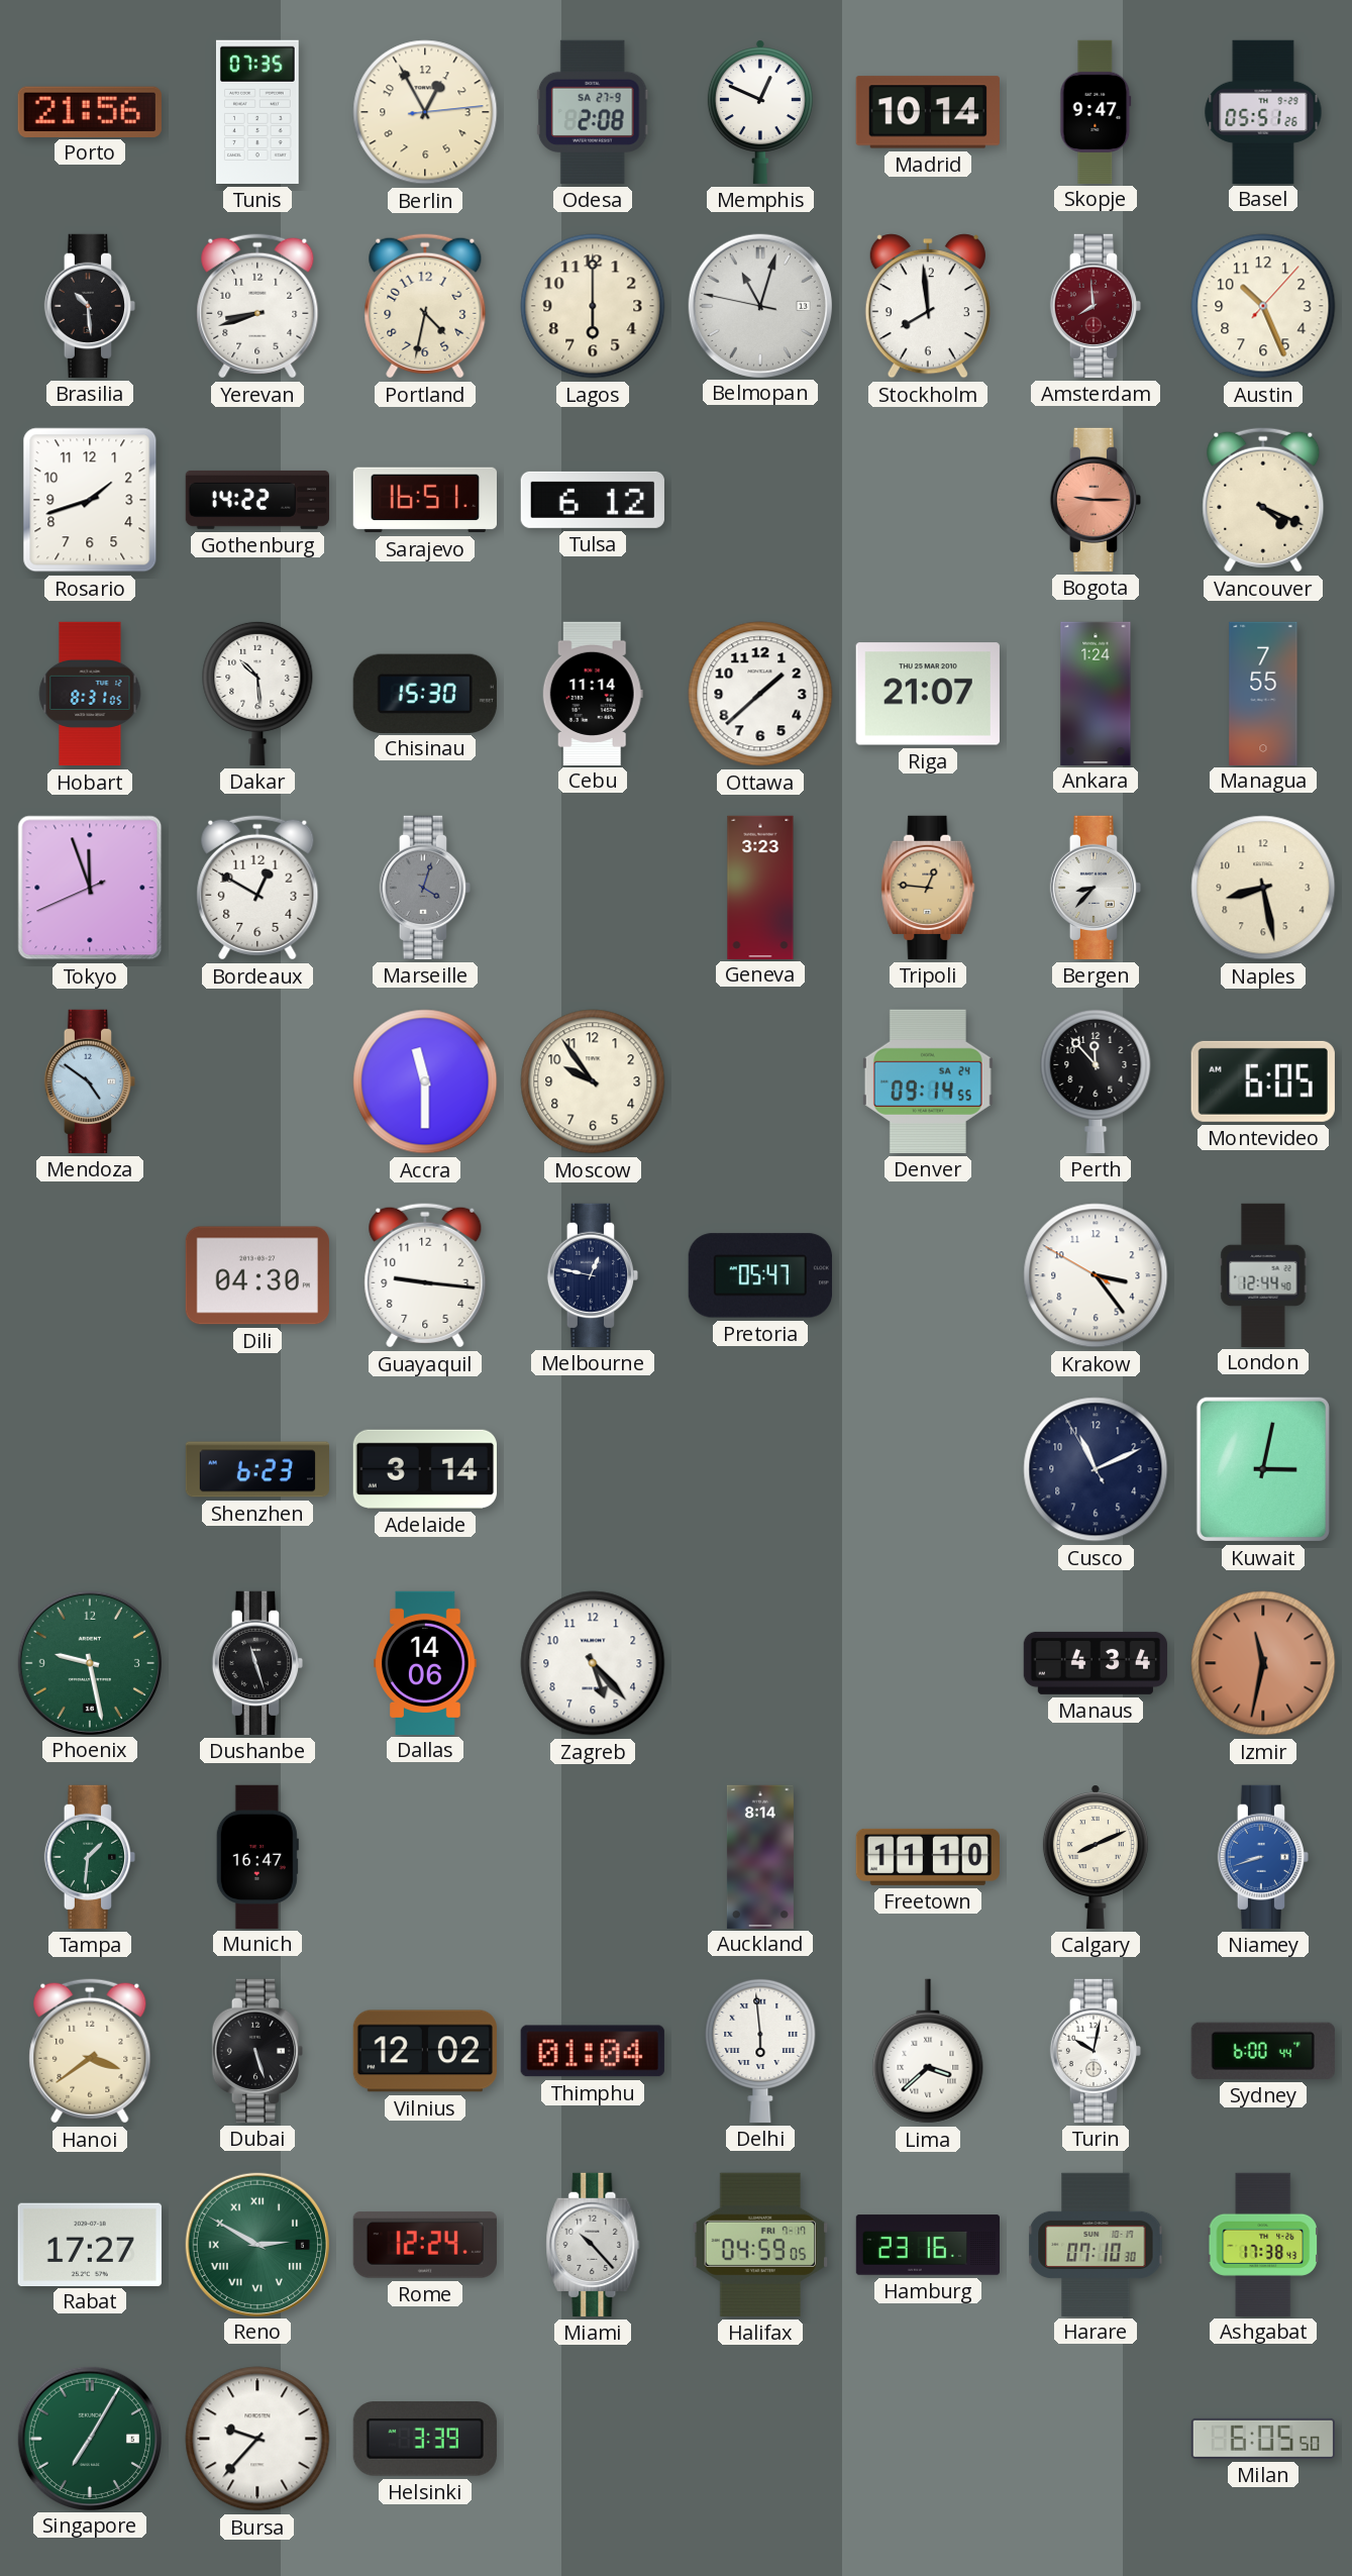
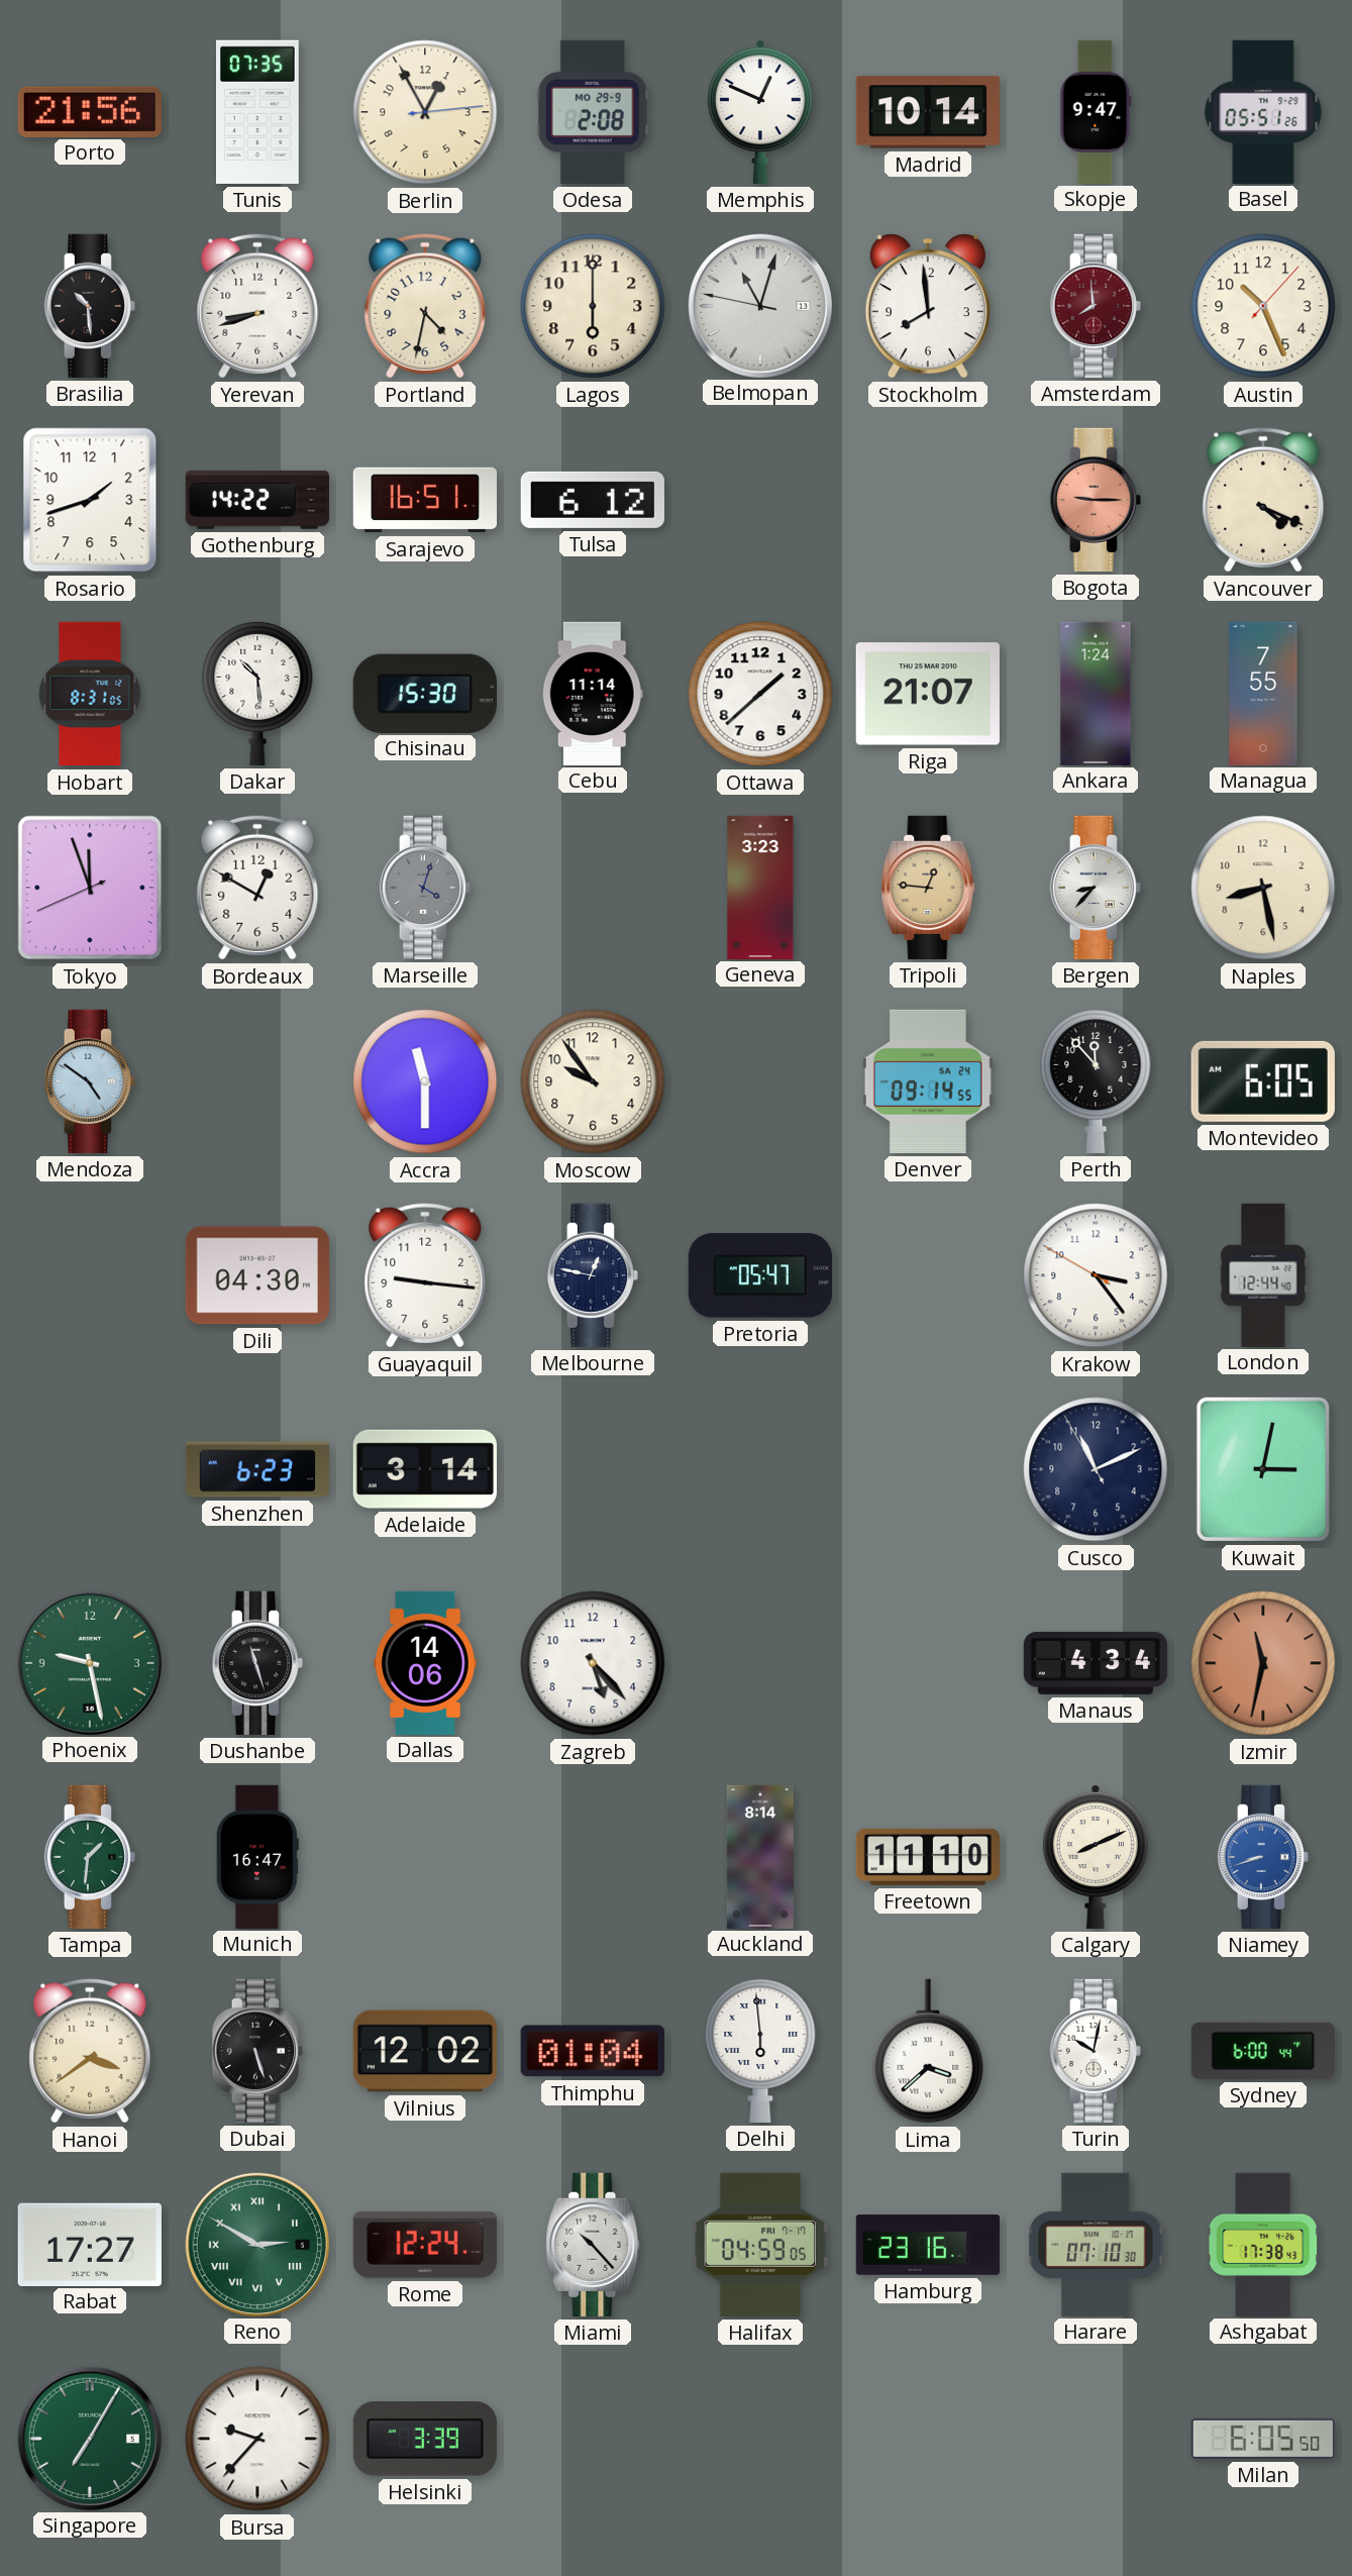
Odesa date: SA 27-9 -> MO 29-9 (593, 112)
